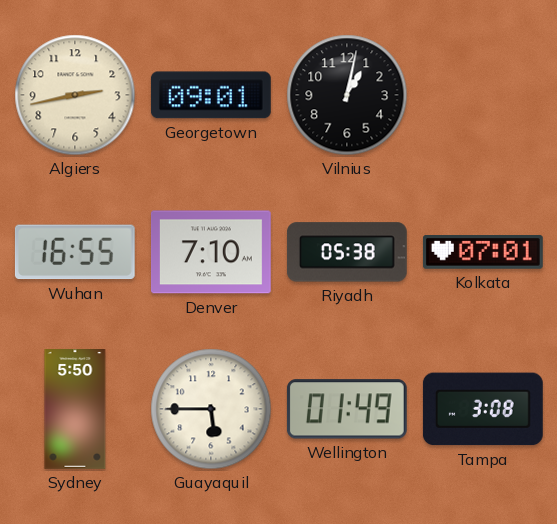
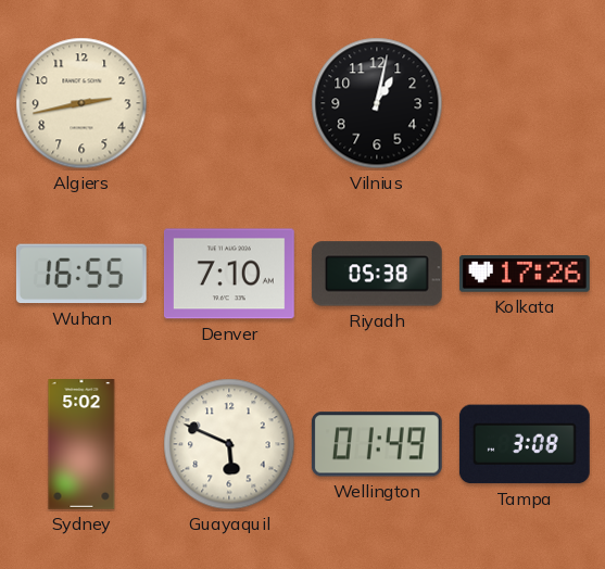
Georgetown: 09:01 -> none (211, 95)
Kolkata: 07:01 -> 17:26 (525, 275)
Sydney: 5:50 -> 5:02 (81, 445)
Guayaquil: 5:45 -> 5:49 (229, 444)
